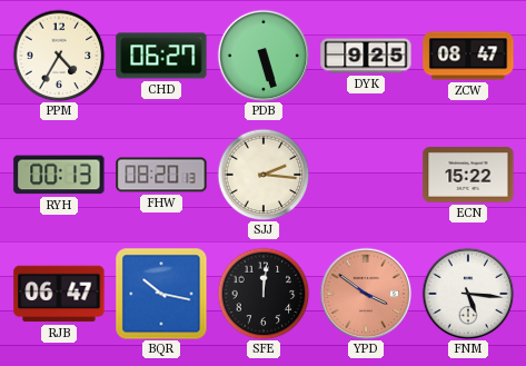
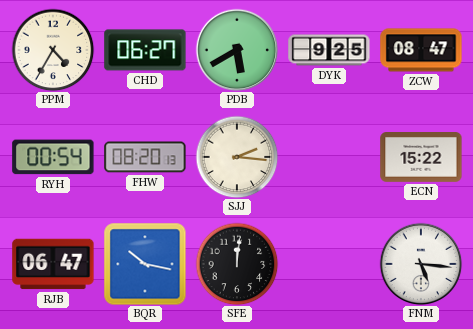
PDB: 5:27 -> 5:40 (237, 50)
RYH: 00:13 -> 00:54 (53, 157)
YPD: 3:51 -> none (366, 294)
